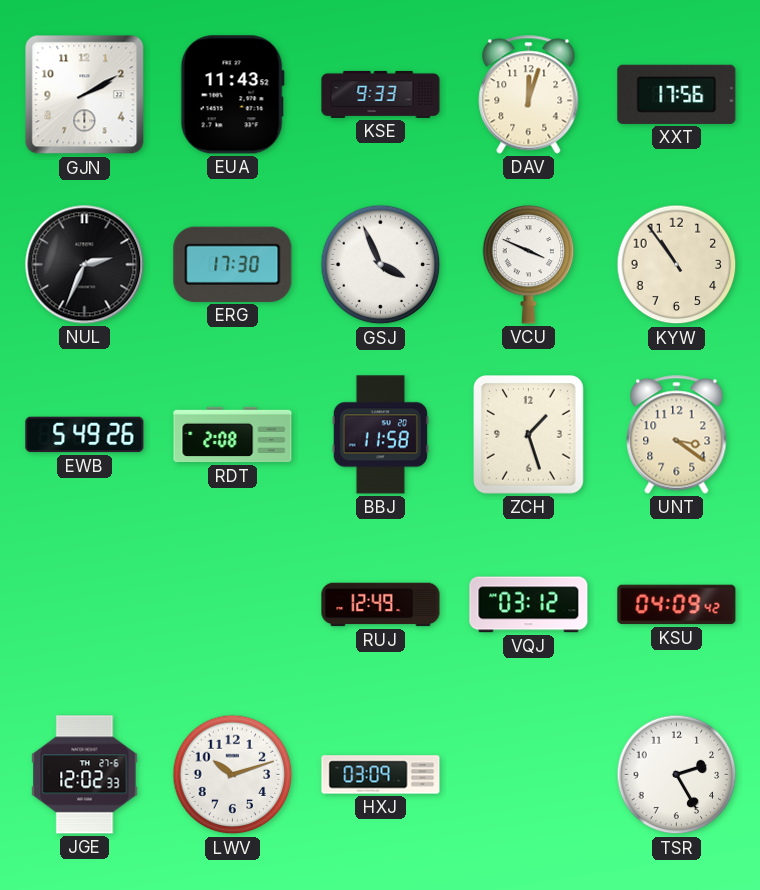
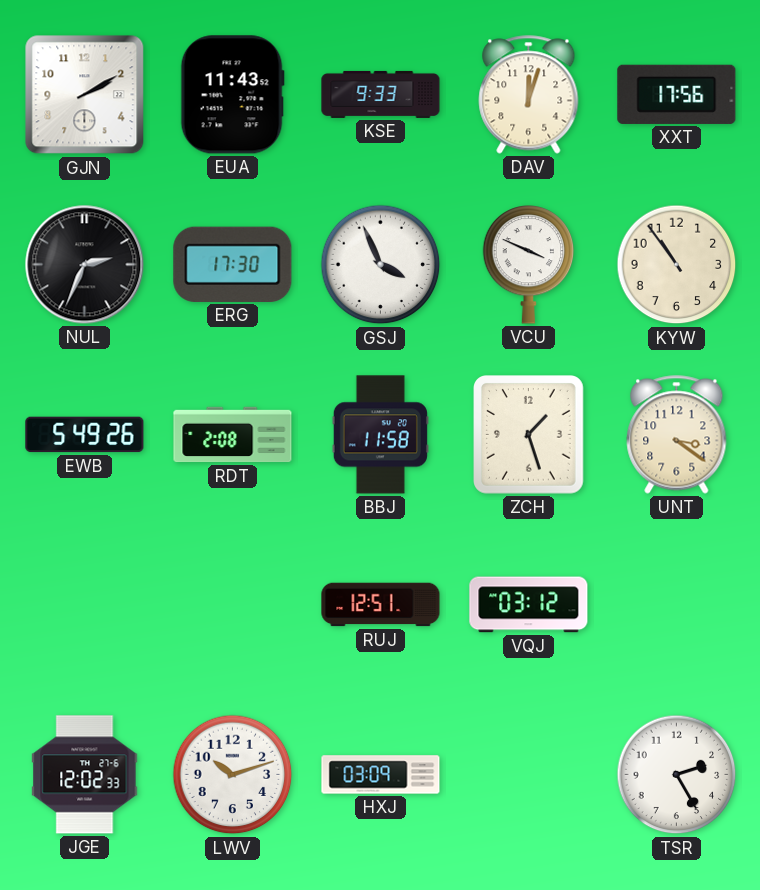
RUJ: 12:49 -> 12:51 (381, 605)
KSU: 04:09 -> none (677, 605)
